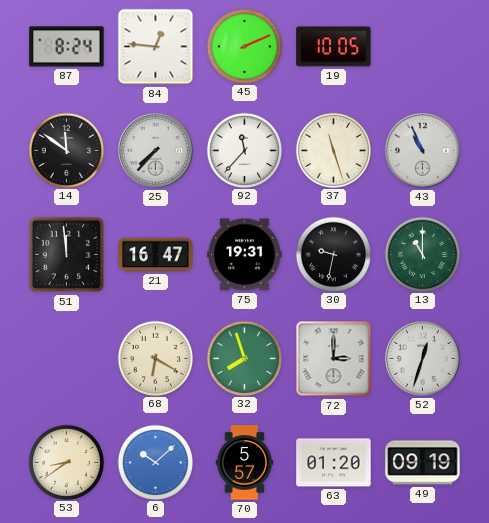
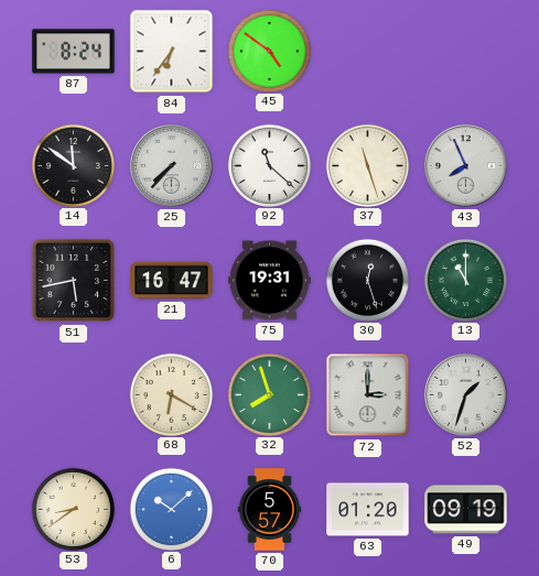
84: 12:46 -> 6:36 (172, 52)
45: 2:11 -> 4:51 (269, 51)
19: 10:05 -> none (334, 47)
92: 11:37 -> 11:22 (269, 165)
43: 10:56 -> 7:56 (466, 166)
51: 11:59 -> 5:43 (74, 281)
30: 9:32 -> 12:27 (367, 280)
52: 12:33 -> 1:33 (466, 395)
